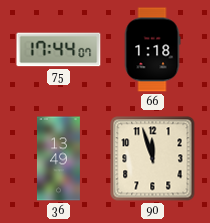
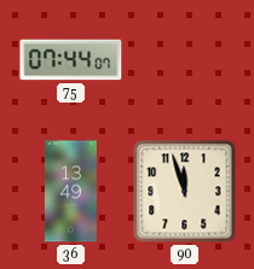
75: 17:44 -> 07:44 (71, 60)
66: 1:18 -> none (152, 50)
